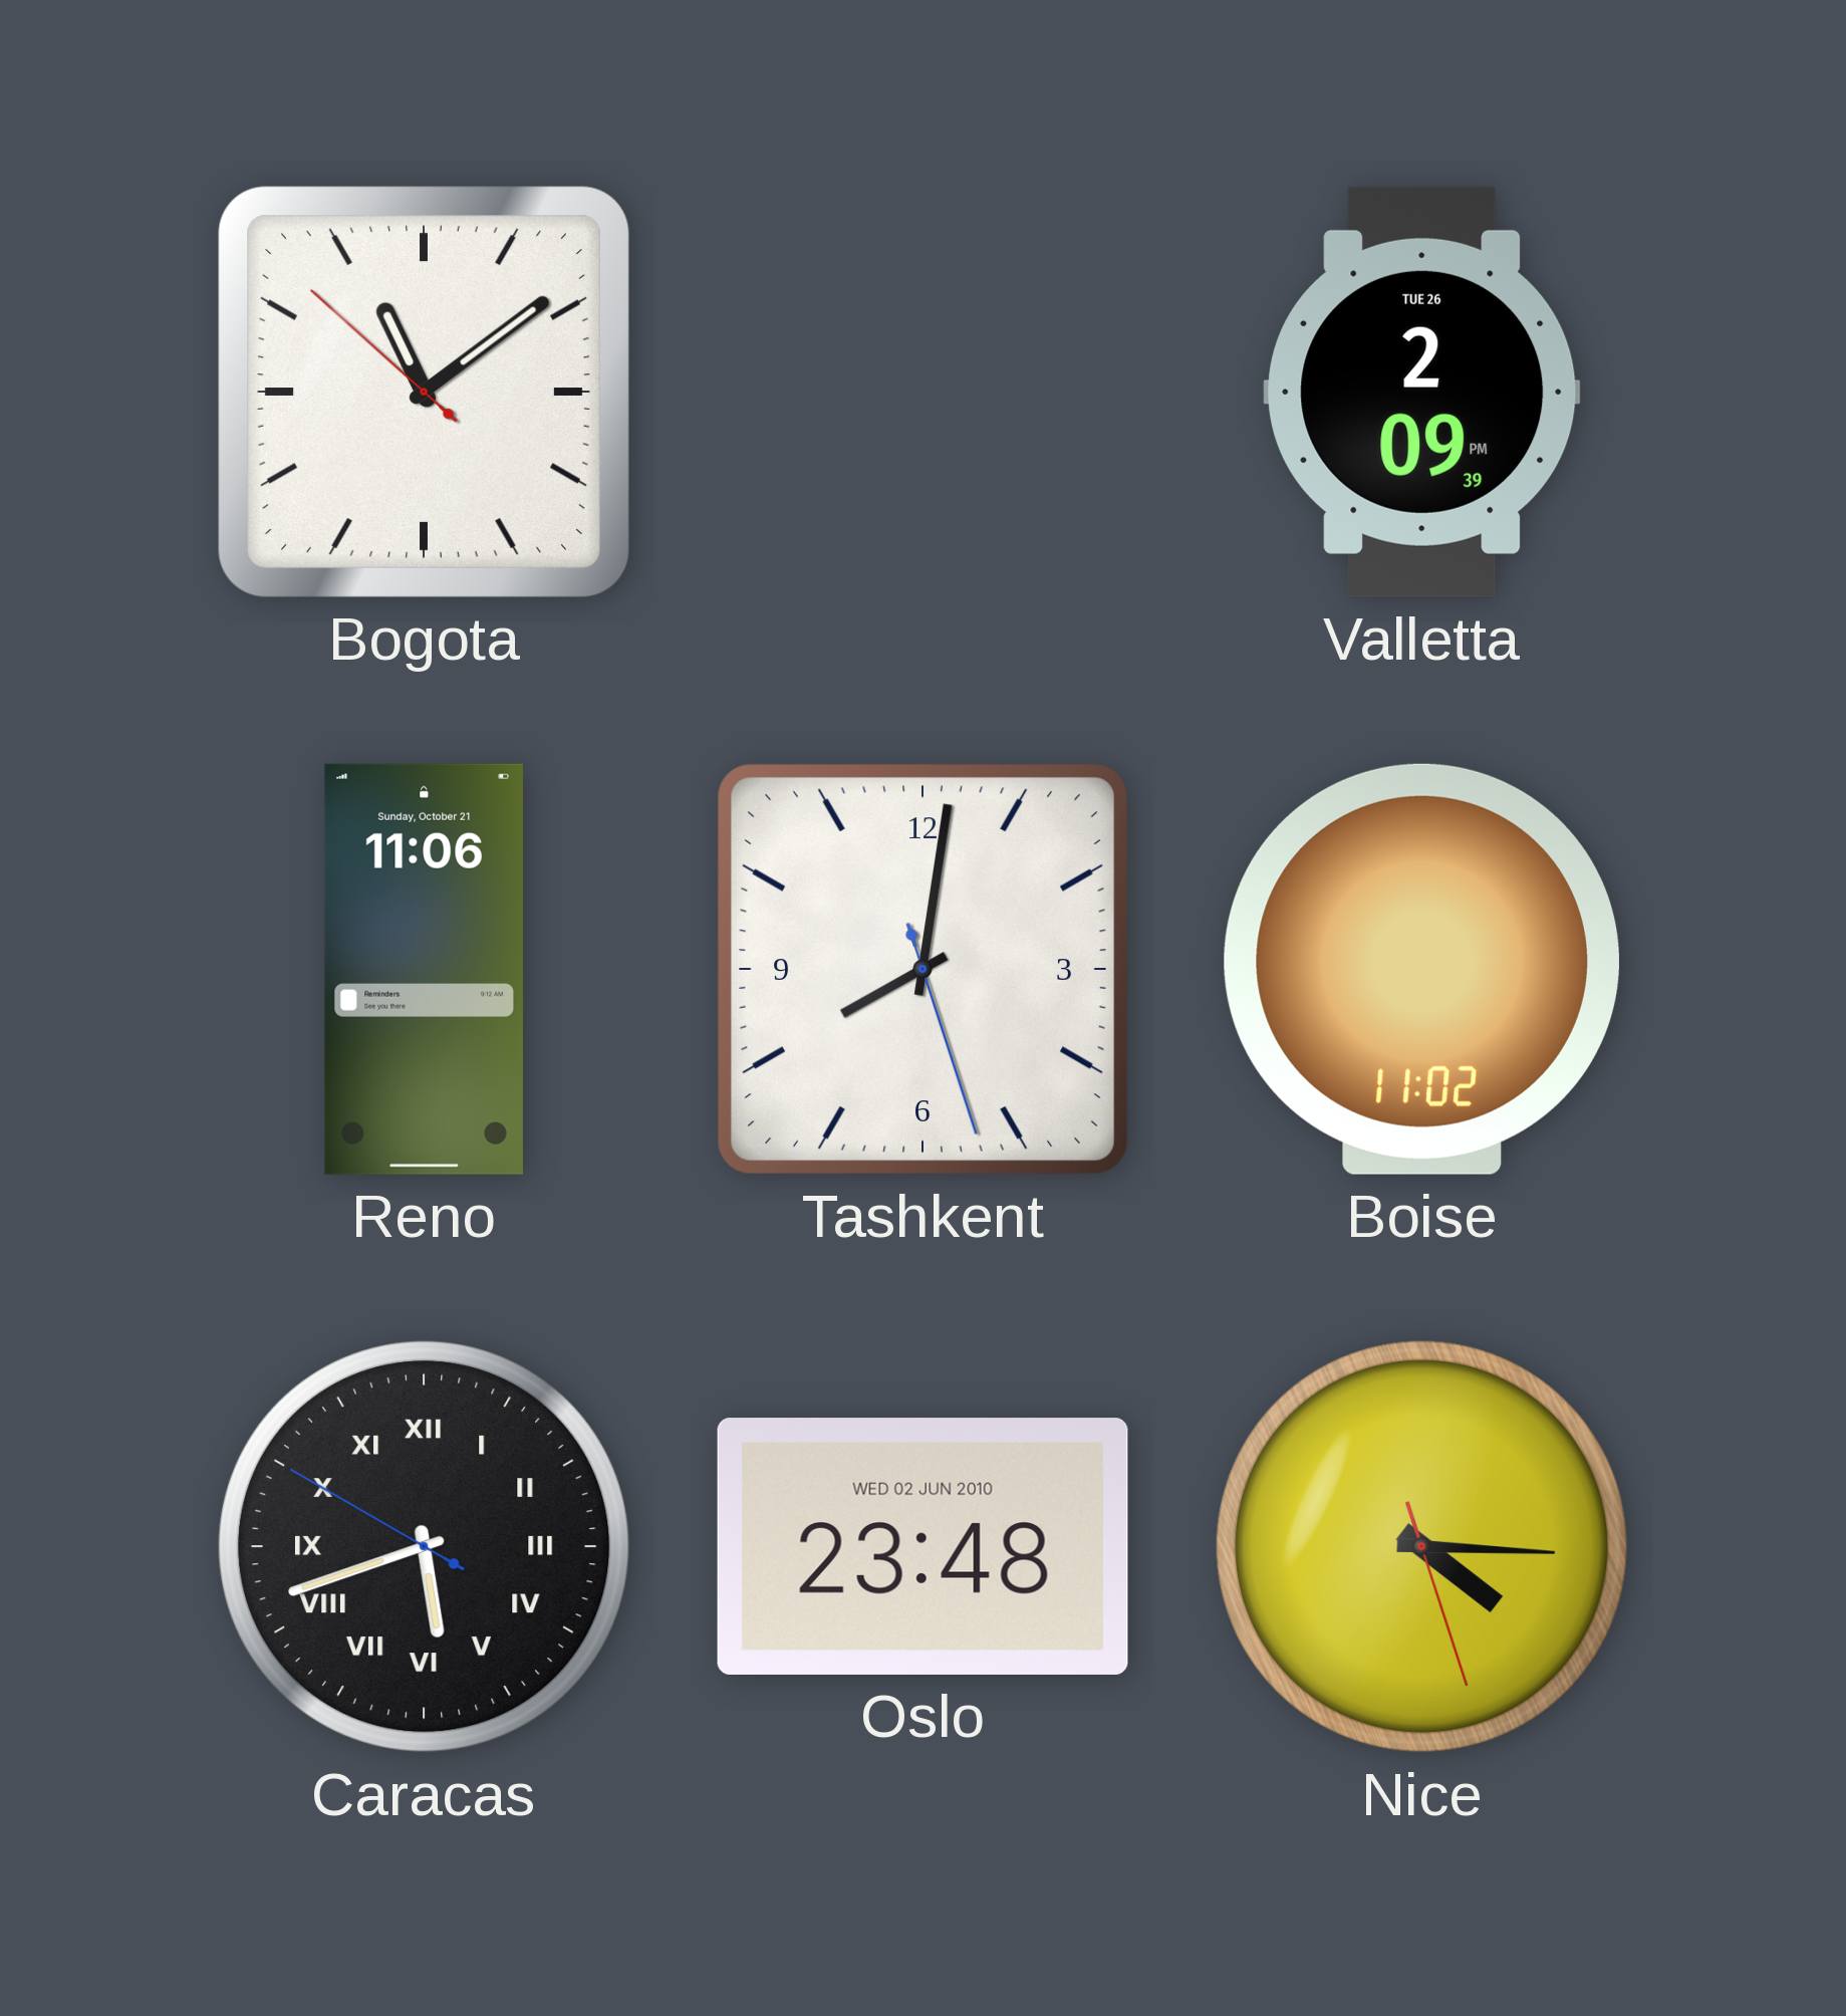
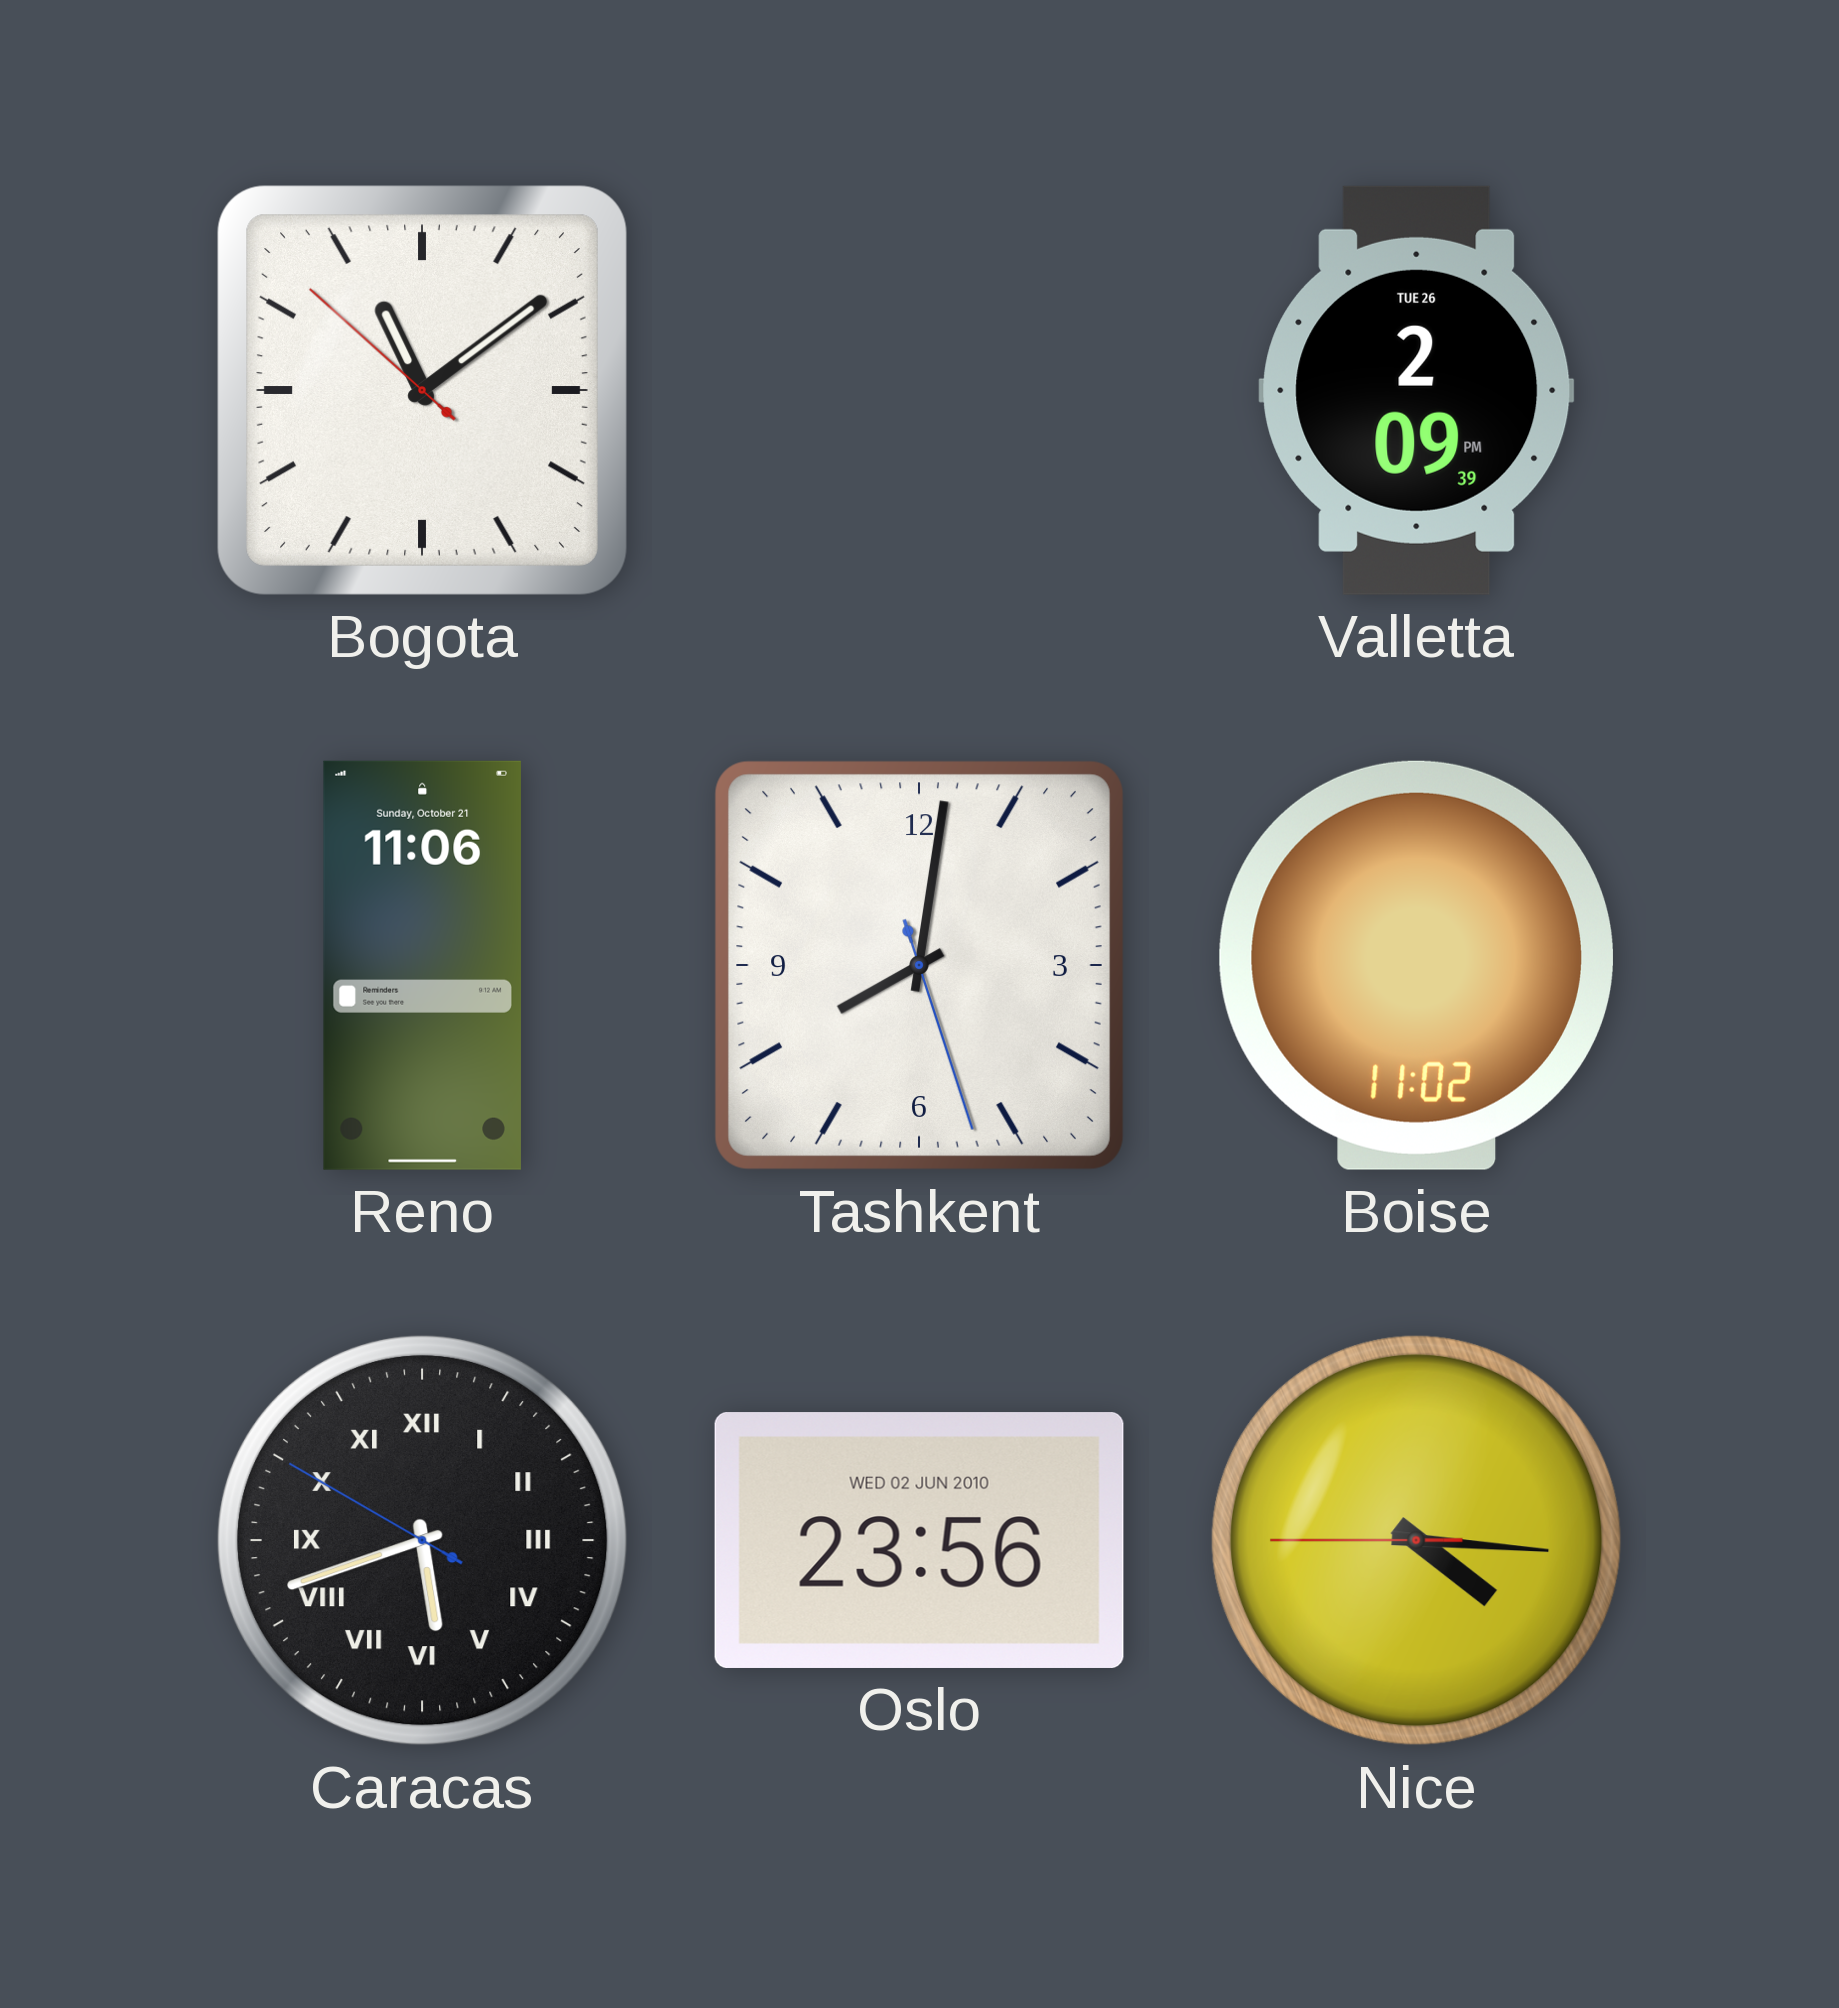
Oslo: 23:48 -> 23:56 (919, 1540)
Nice: 4:15:27 -> 4:15:45 (1416, 1540)
